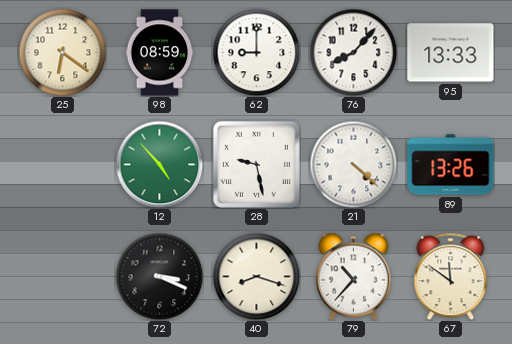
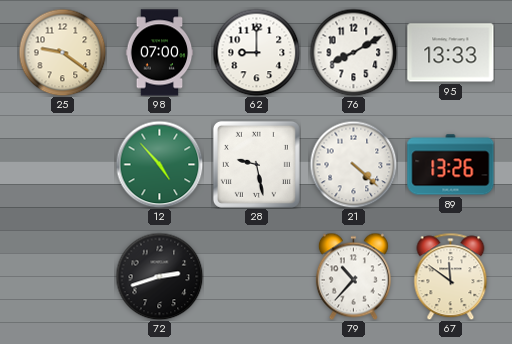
25: 6:21 -> 9:21 (62, 52)
98: 08:59 -> 07:00 (160, 53)
76: 8:07 -> 8:10 (353, 52)
72: 3:19 -> 2:42 (159, 276)
40: 8:18 -> none (256, 276)
